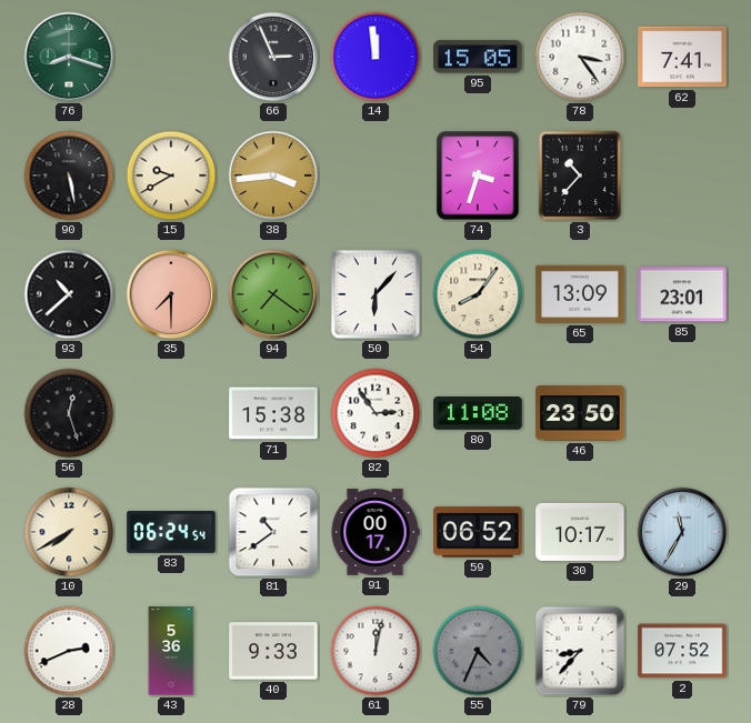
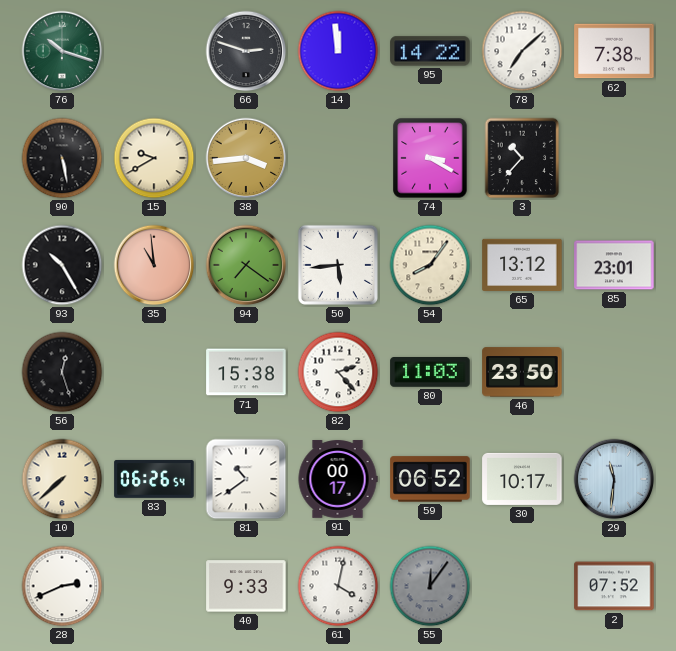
76: 8:18 -> 10:18 (62, 51)
66: 2:56 -> 2:48 (246, 51)
95: 15:05 -> 14:22 (430, 51)
78: 3:24 -> 7:08 (522, 51)
62: 7:41 -> 7:38 (614, 51)
74: 3:33 -> 3:20 (430, 158)
93: 10:38 -> 10:25 (62, 265)
35: 7:30 -> 10:59 (154, 265)
50: 6:07 -> 5:44 (338, 265)
65: 13:09 -> 13:12 (522, 265)
82: 2:54 -> 2:23 (338, 372)
80: 11:08 -> 11:03 (430, 372)
10: 7:40 -> 7:38 (62, 479)
83: 06:24 -> 06:26 (154, 479)
29: 11:35 -> 11:31 (614, 479)
43: 5:36 -> none (171, 651)
61: 12:02 -> 4:02 (338, 586)
55: 4:34 -> 12:06 (430, 586)
79: 8:37 -> none (580, 651)
